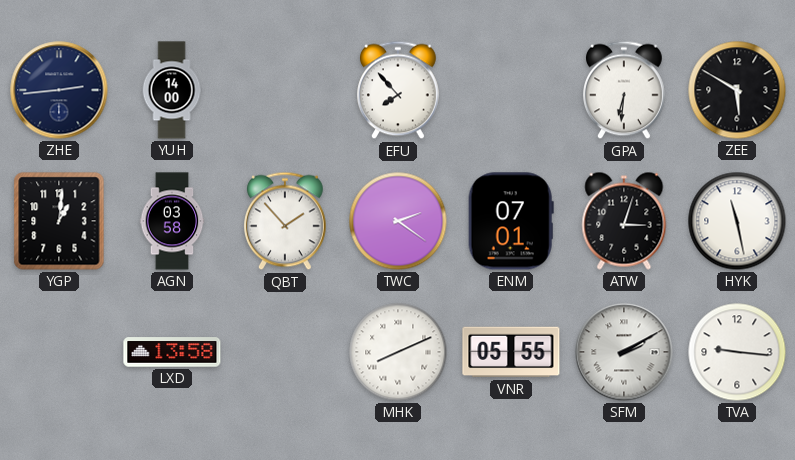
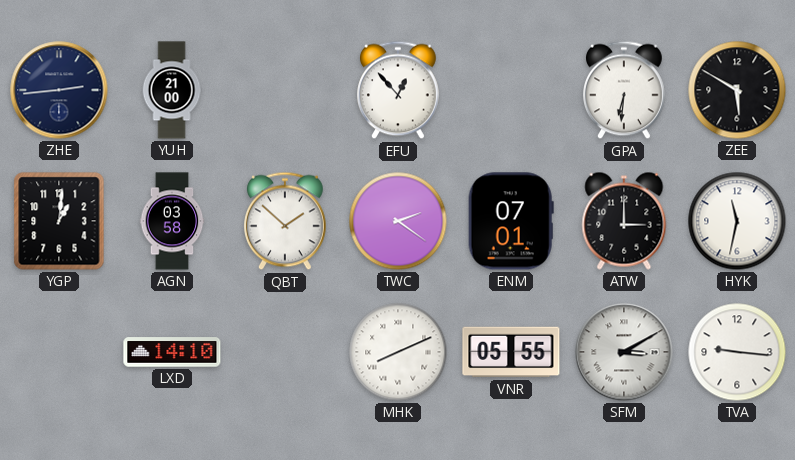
YUH: 14:00 -> 21:00 (172, 90)
EFU: 7:53 -> 12:53 (399, 90)
QBT: 1:53 -> 1:52 (286, 221)
ATW: 3:03 -> 3:00 (624, 221)
HYK: 11:28 -> 11:32 (737, 221)
LXD: 13:58 -> 14:10 (172, 352)
SFM: 2:10 -> 3:10 (624, 352)
